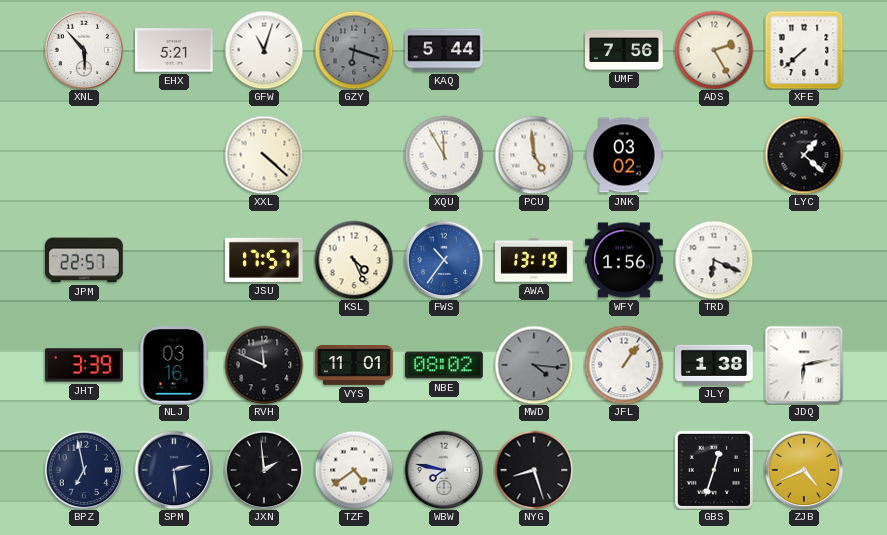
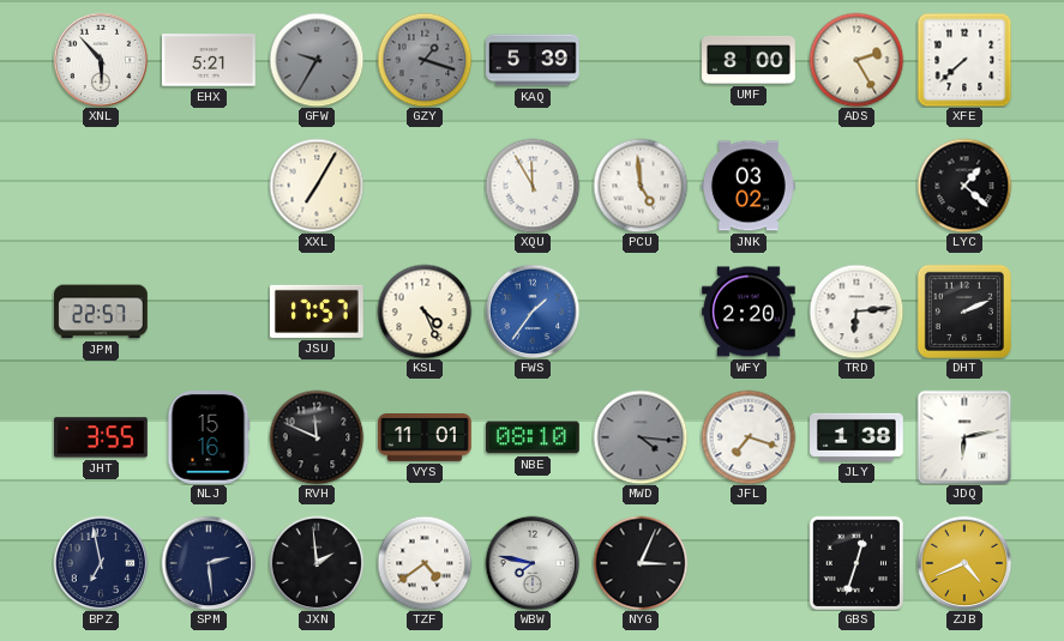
GFW: 11:03 -> 9:35 (317, 60)
GFW dial: white -> grey (317, 60)
GZY: 6:18 -> 1:18 (425, 60)
KAQ: 5:44 -> 5:39 (534, 60)
UMF: 7:56 -> 8:00 (749, 60)
XXL: 4:22 -> 7:05 (317, 186)
FWS: 10:36 -> 1:36 (533, 312)
AWA: 13:19 -> none (534, 260)
WFY: 1:56 -> 2:20 (750, 312)
TRD: 6:19 -> 6:14 (856, 312)
DHT: none -> 2:11 (964, 312)
JHT: 3:39 -> 3:55 (102, 437)
NLJ: 03:16 -> 15:16 (209, 439)
NBE: 08:02 -> 08:10 (534, 437)
JFL: 1:06 -> 7:18 (749, 437)
NYG: 8:27 -> 3:04 (641, 563)
